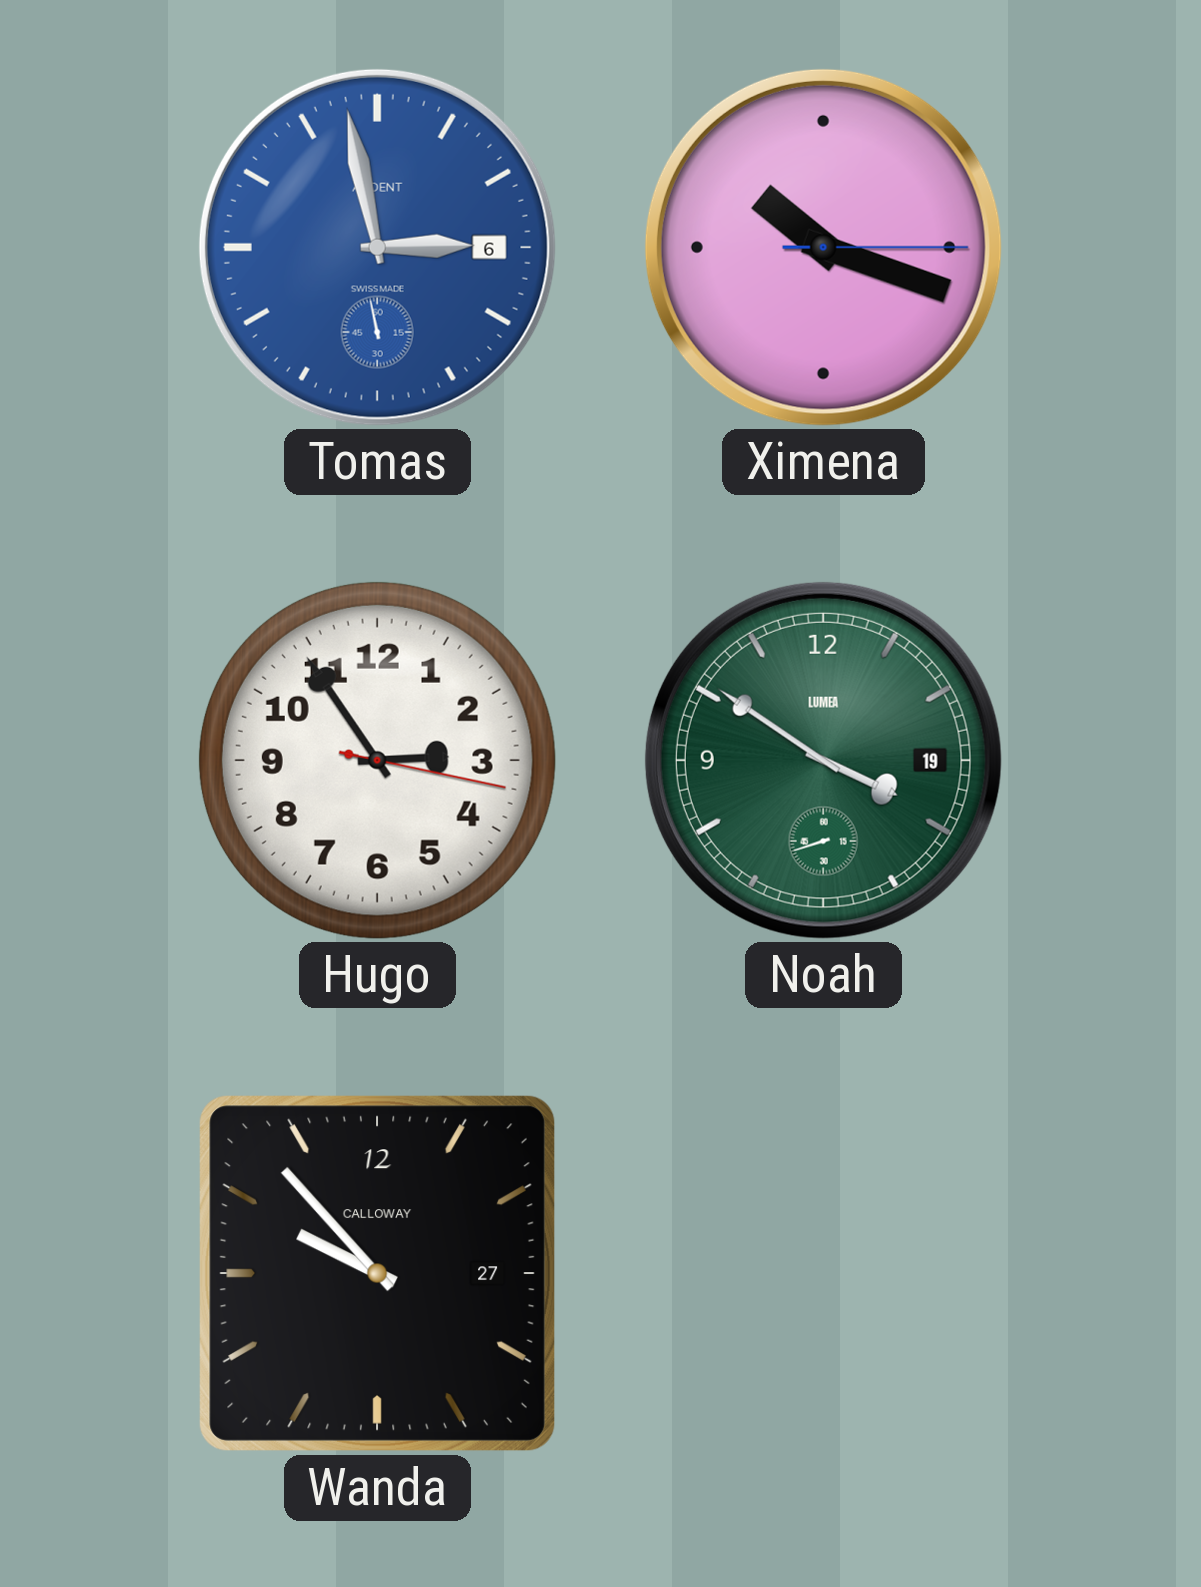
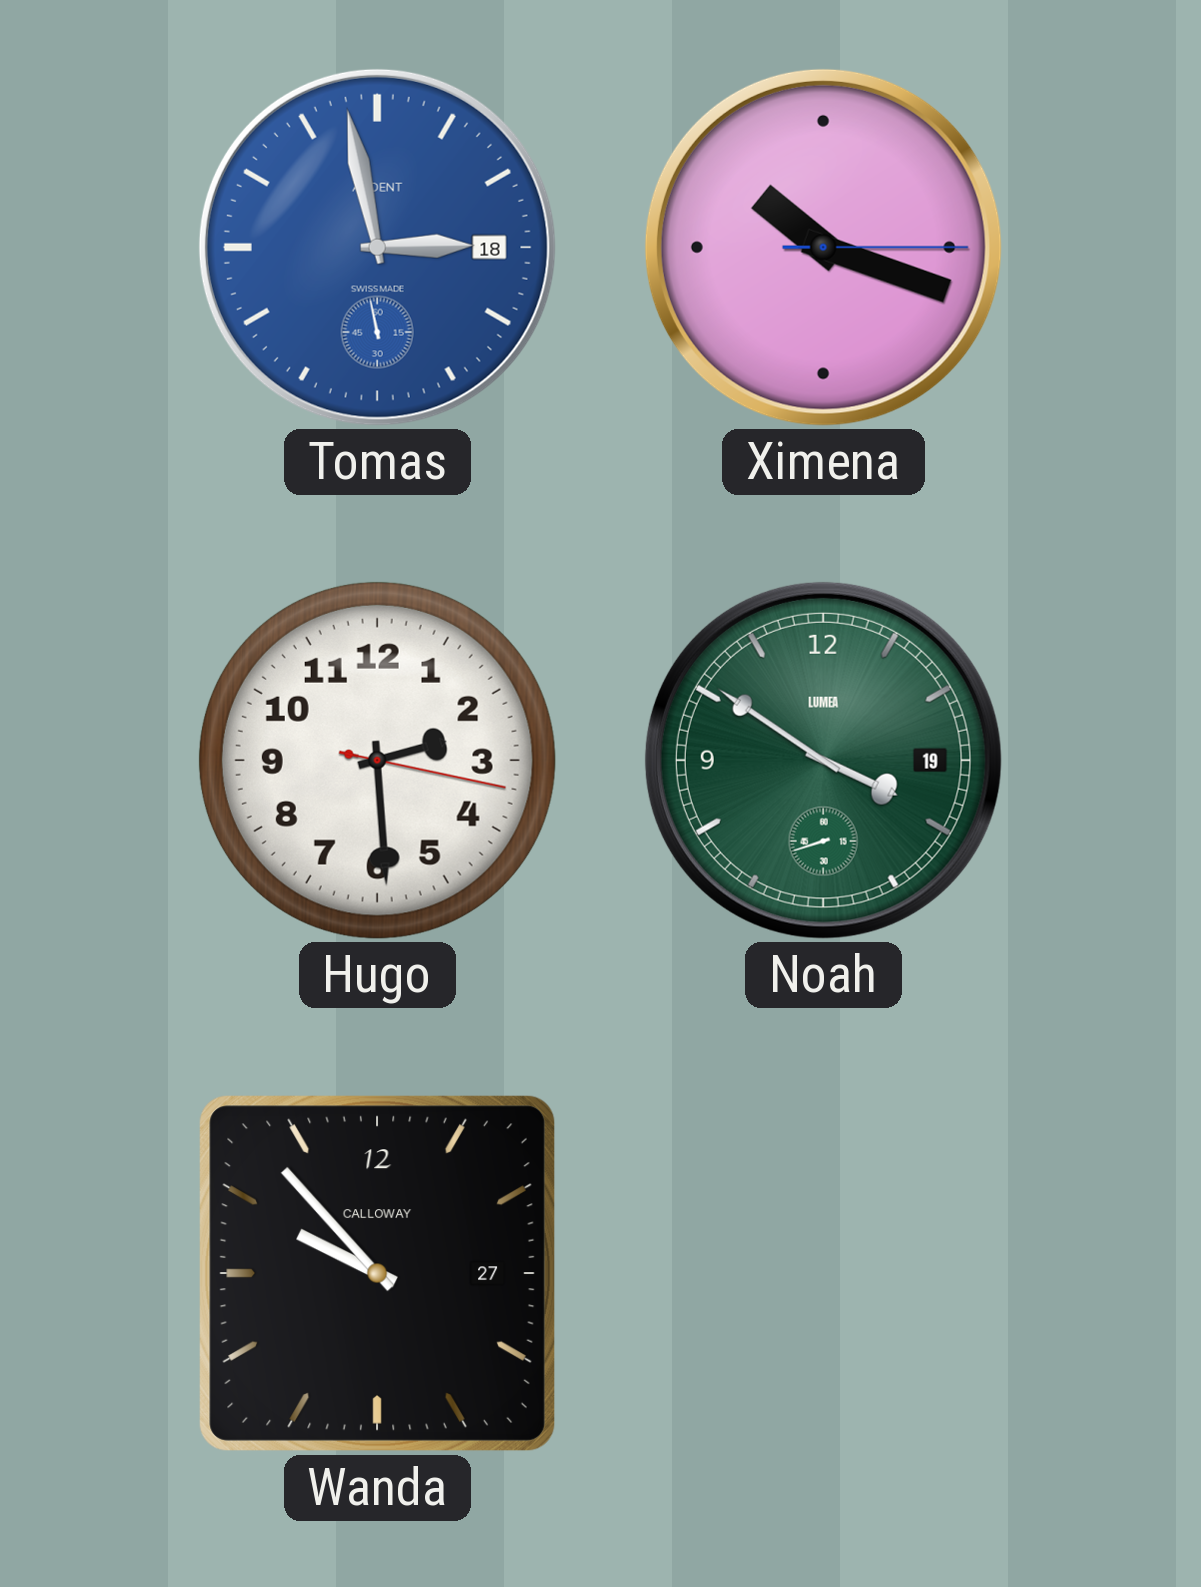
Tomas date: 6 -> 18 (377, 247)
Hugo: 2:54 -> 2:29 (377, 760)
